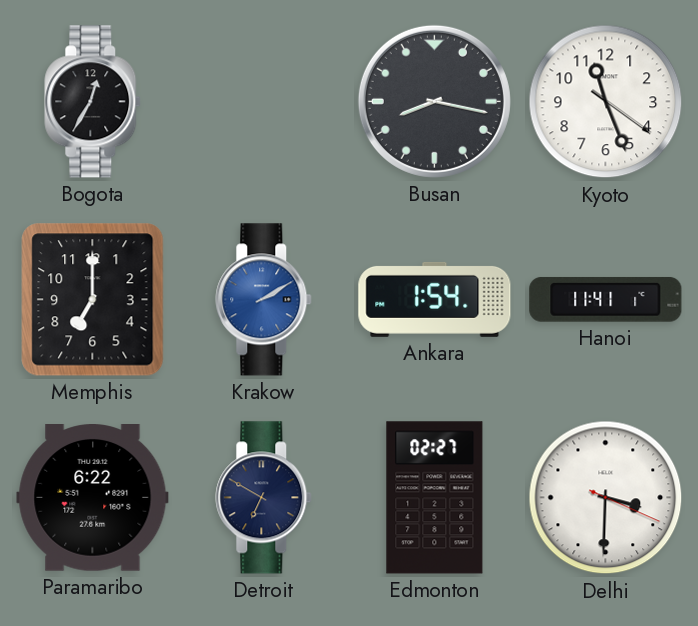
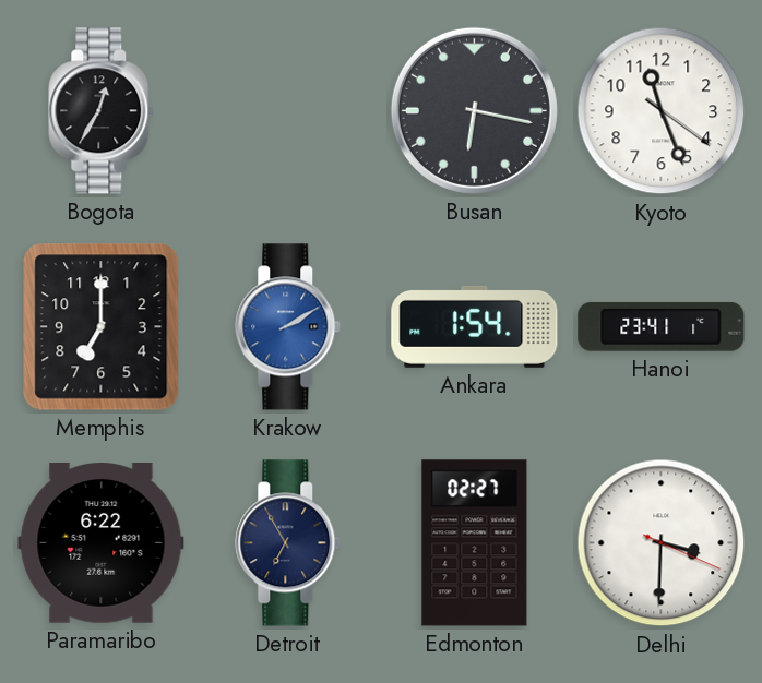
Busan: 8:17 -> 6:17 (474, 110)
Hanoi: 11:41 -> 23:41 (662, 326)
Detroit: 6:50 -> 6:55 (288, 543)
